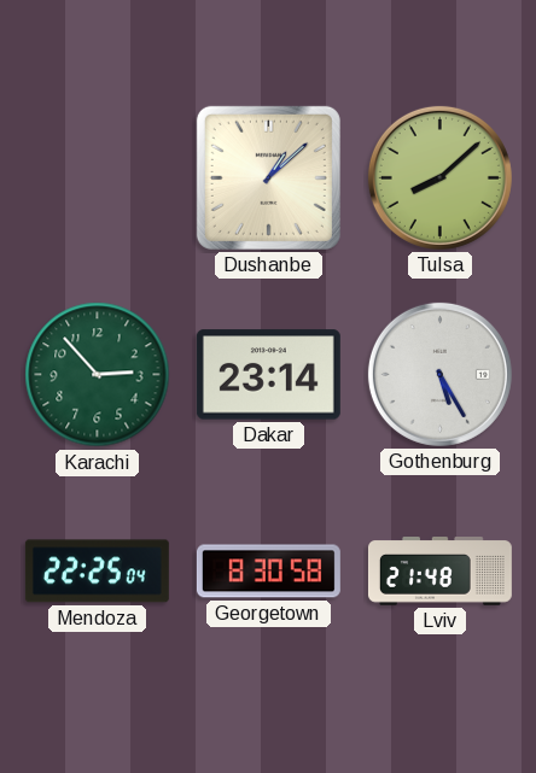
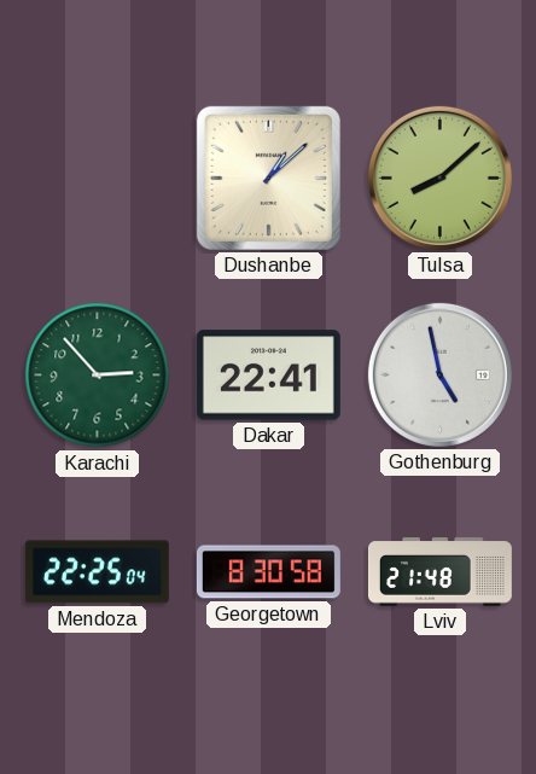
Dakar: 23:14 -> 22:41 (268, 376)
Gothenburg: 5:25 -> 4:58 (439, 374)
